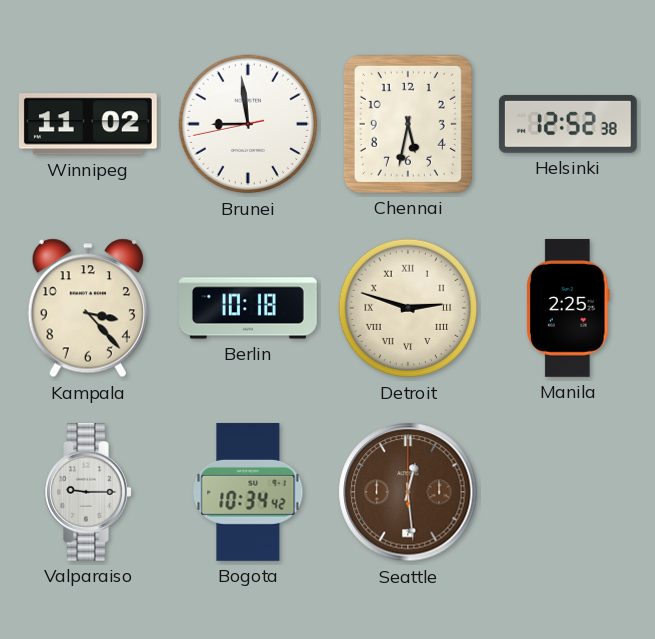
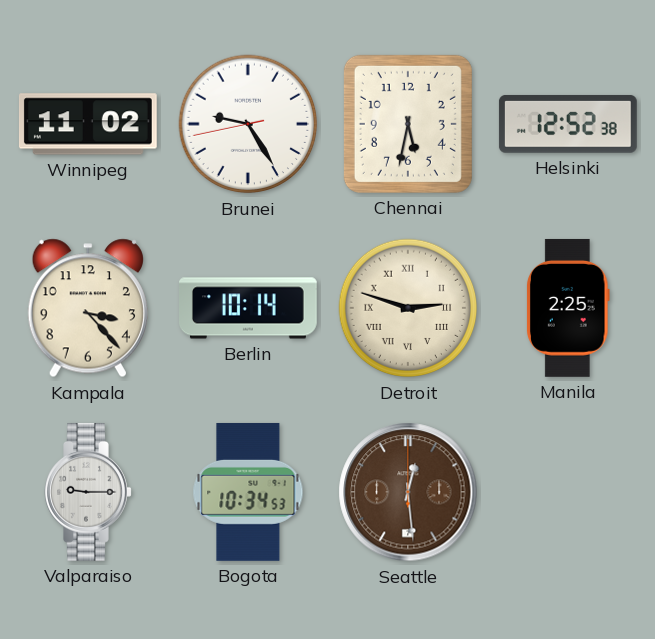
Brunei: 8:58 -> 9:24 (248, 124)
Berlin: 10:18 -> 10:14 (249, 308)
Bogota: 10:34:42 -> 10:34:53 (248, 492)
